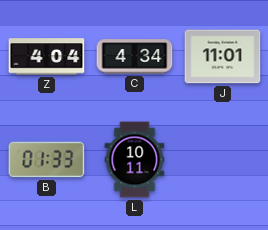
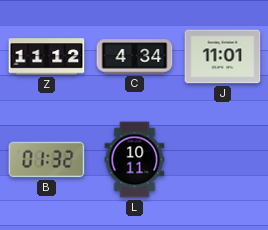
Z: 4:04 -> 11:12 (47, 57)
B: 01:33 -> 01:32 (47, 160)
